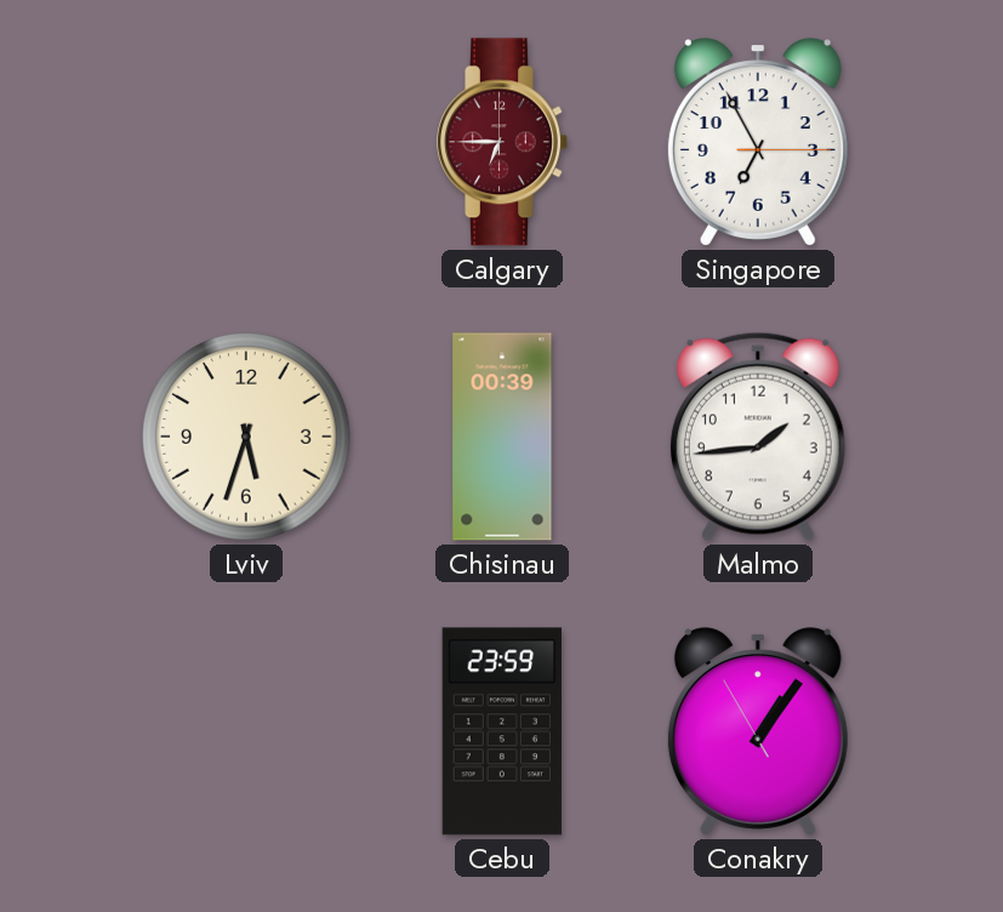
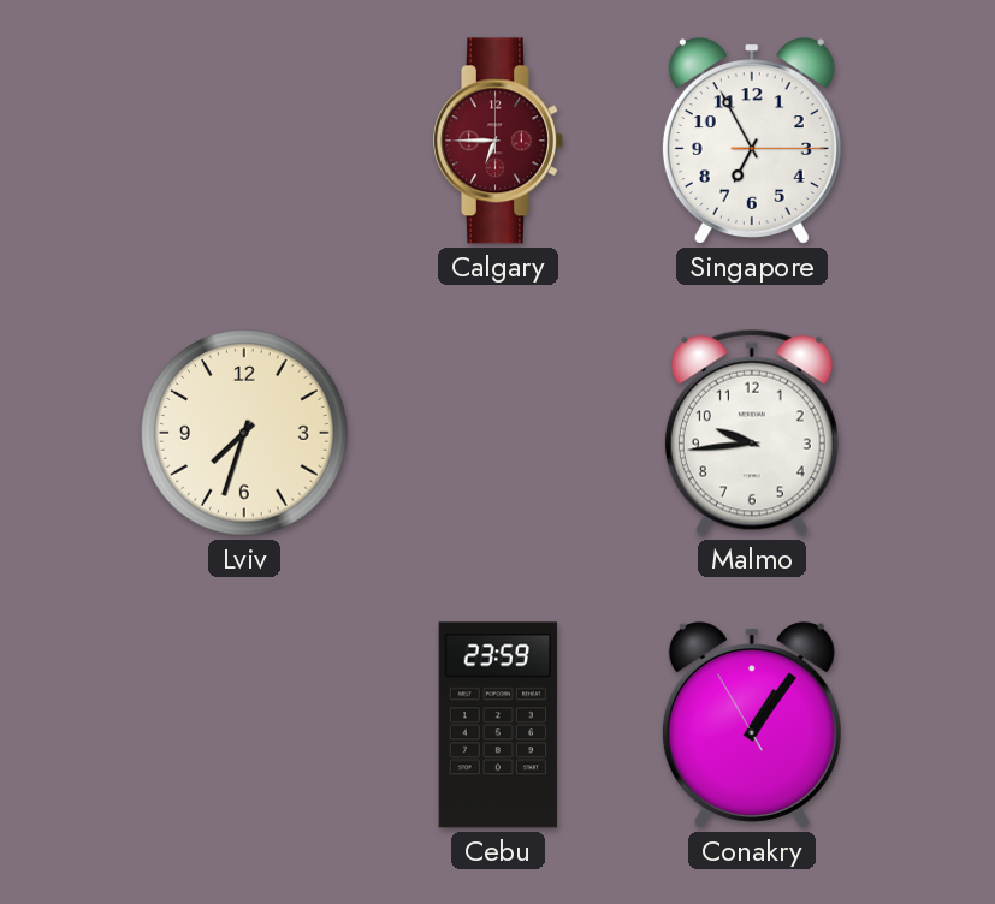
Lviv: 5:33 -> 7:33 (244, 433)
Chisinau: 00:39 -> none (502, 437)
Malmo: 1:44 -> 9:44 (752, 433)
